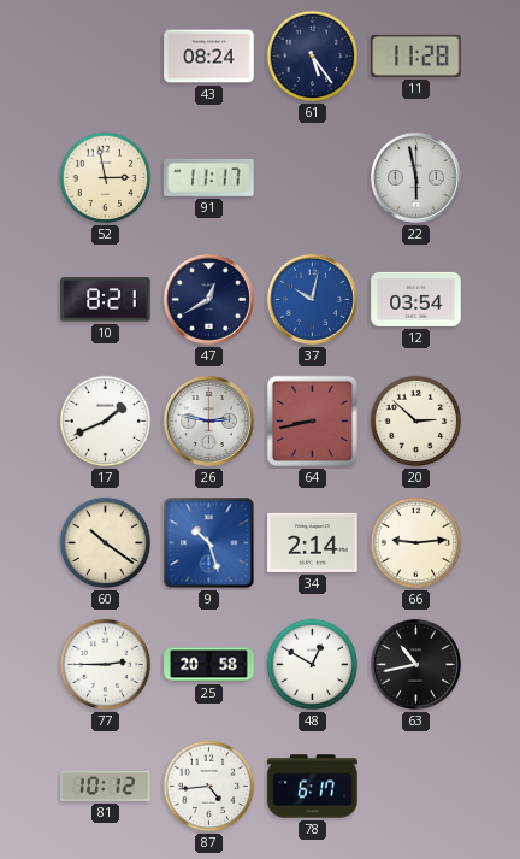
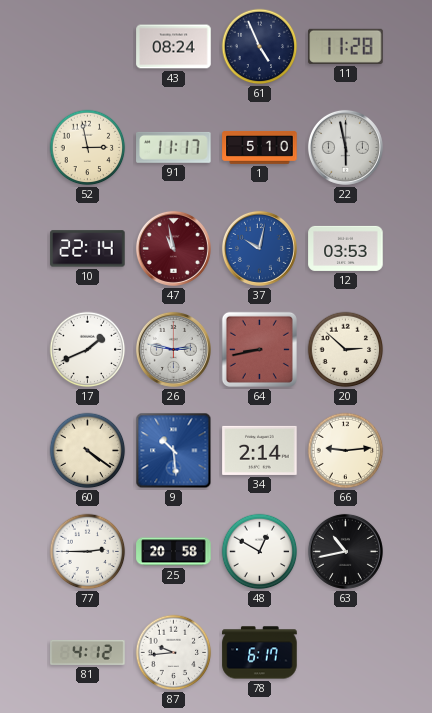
61: 5:24 -> 4:56 (260, 47)
1: none -> 5:10 (260, 147)
10: 8:21 -> 22:14 (88, 249)
47: 12:40 -> 10:58 (173, 248)
47 dial: navy -> burgundy (173, 248)
12: 03:54 -> 03:53 (346, 248)
60: 10:21 -> 4:21 (88, 451)
9: 10:27 -> 10:29 (174, 451)
81: 10:12 -> 4:12 (88, 652)
87: 4:44 -> 9:44 (174, 653)
